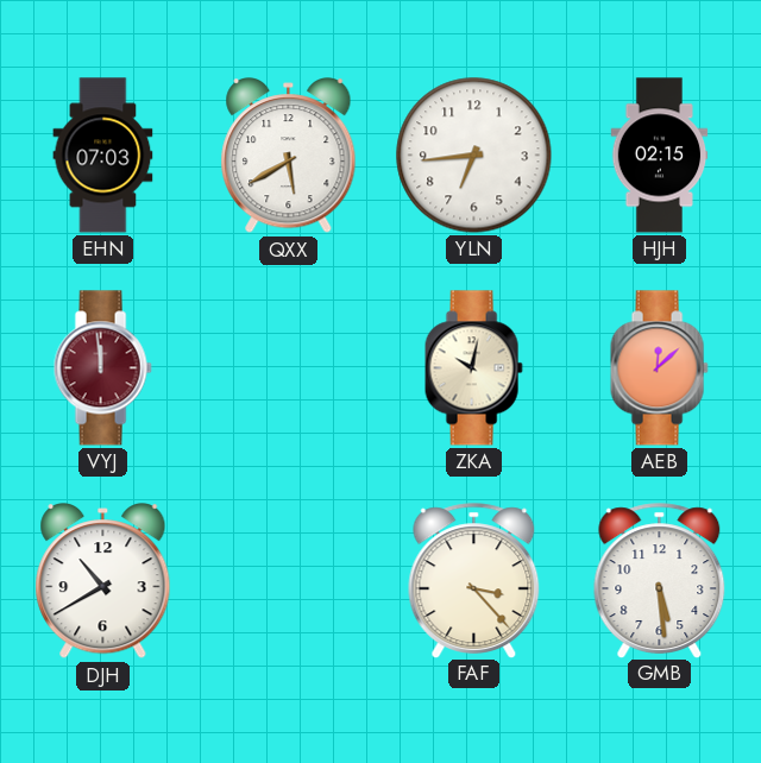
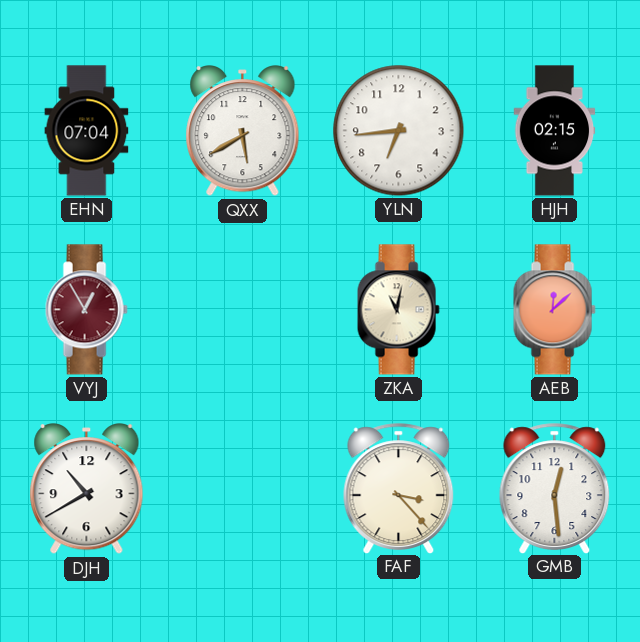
EHN: 07:03 -> 07:04 (87, 131)
VYJ: 11:59 -> 12:55 (86, 310)
ZKA: 10:02 -> 11:02 (398, 310)
GMB: 5:29 -> 12:29 (555, 488)
